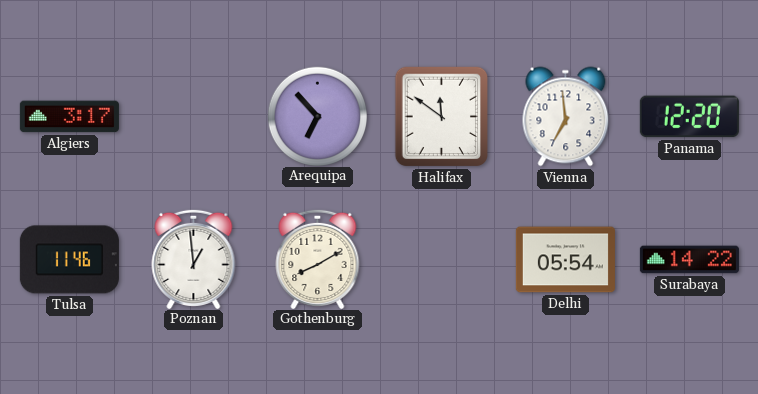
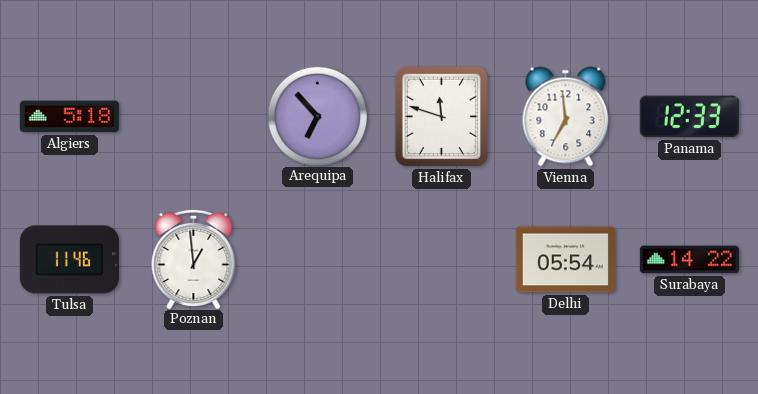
Algiers: 3:17 -> 5:18 (69, 117)
Halifax: 11:51 -> 11:48 (442, 117)
Panama: 12:20 -> 12:33 (689, 117)
Gothenburg: 8:10 -> none (318, 258)
